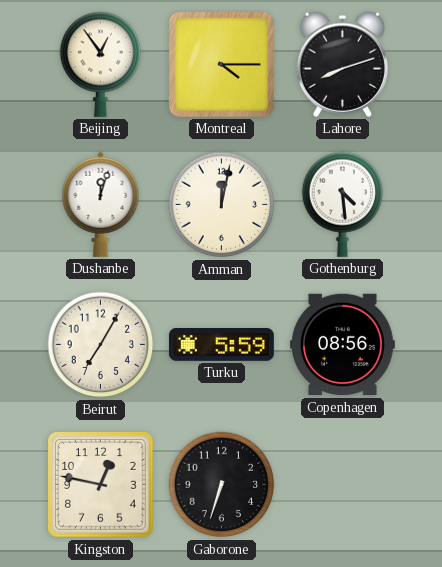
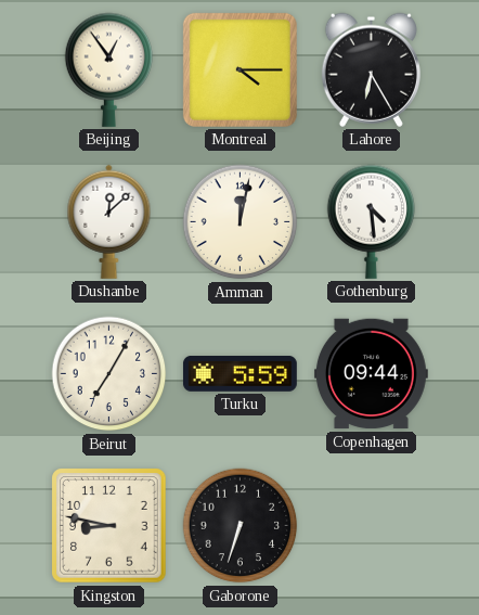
Lahore: 8:12 -> 6:25 (371, 69)
Dushanbe: 12:03 -> 12:08 (109, 221)
Copenhagen: 08:56 -> 09:44 (371, 374)
Kingston: 12:47 -> 8:47 (109, 526)
